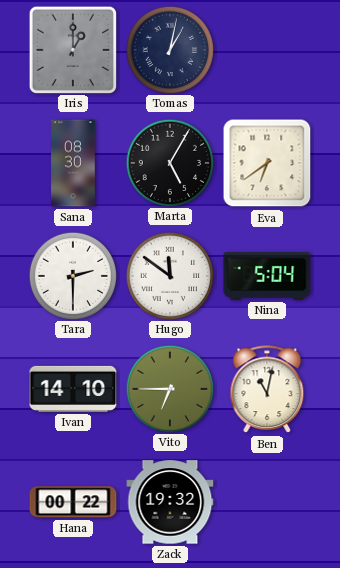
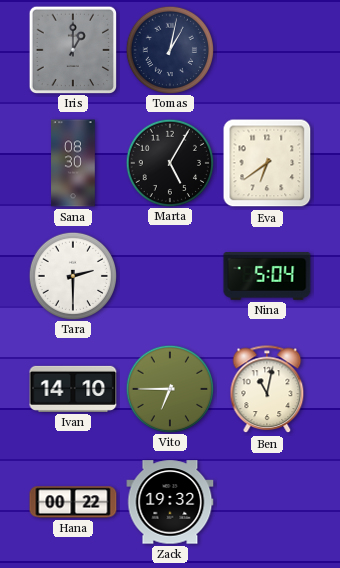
Hugo: 11:51 -> none (169, 275)
